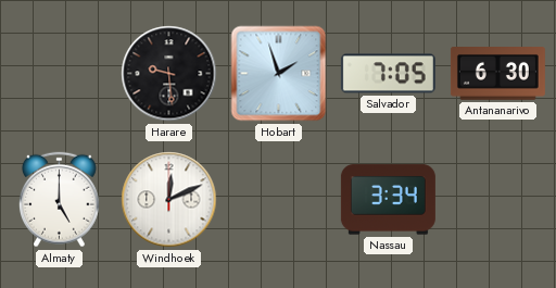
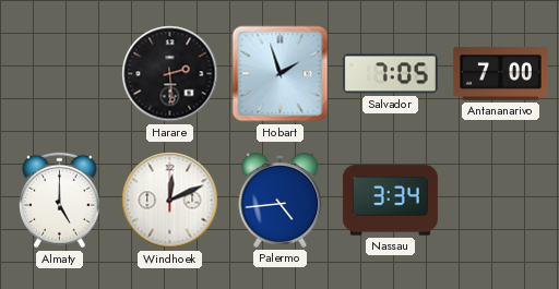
Harare: 9:29 -> 2:29 (170, 74)
Antananarivo: 6:30 -> 7:00 (500, 74)
Palermo: none -> 4:44 (281, 201)
